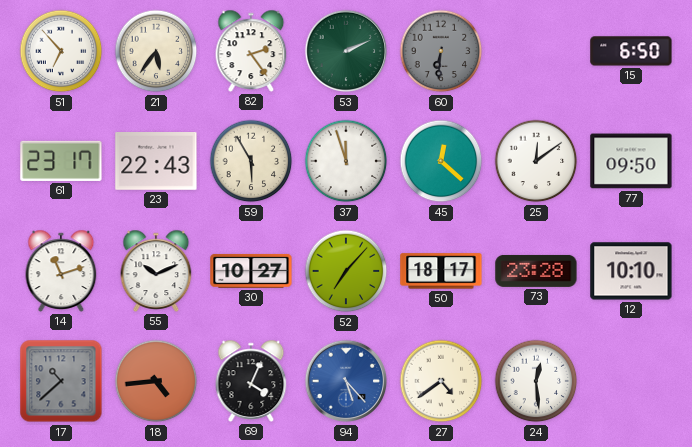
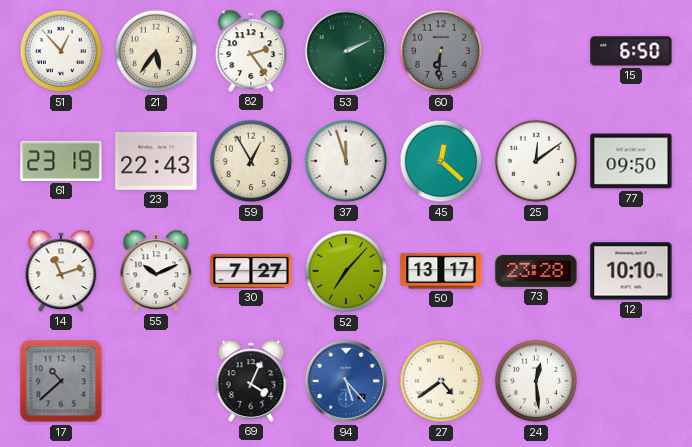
51: 6:53 -> 12:53 (61, 51)
61: 23:17 -> 23:19 (61, 161)
59: 5:55 -> 12:55 (251, 161)
30: 10:27 -> 7:27 (251, 271)
50: 18:17 -> 13:17 (441, 271)
18: 4:44 -> none (156, 381)
